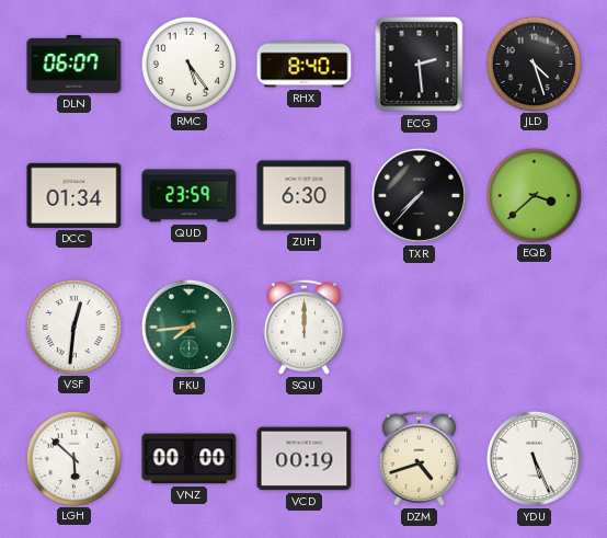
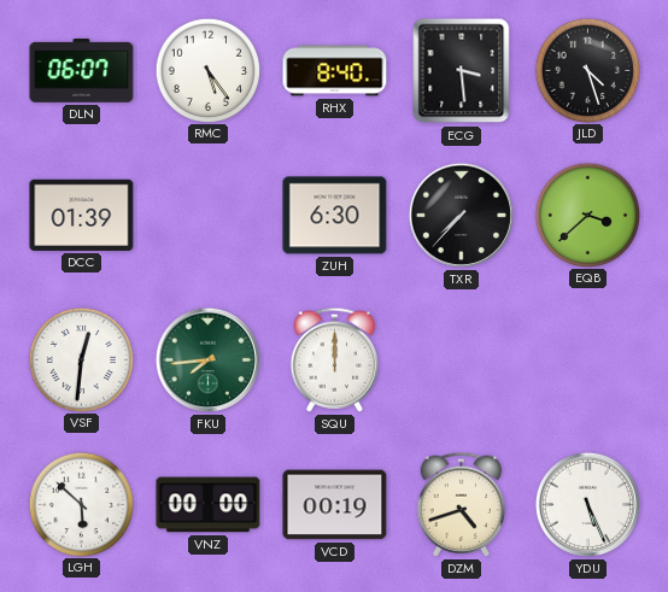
ECG: 2:29 -> 3:29 (462, 71)
DCC: 01:34 -> 01:39 (82, 215)
QUD: 23:59 -> none (190, 196)
